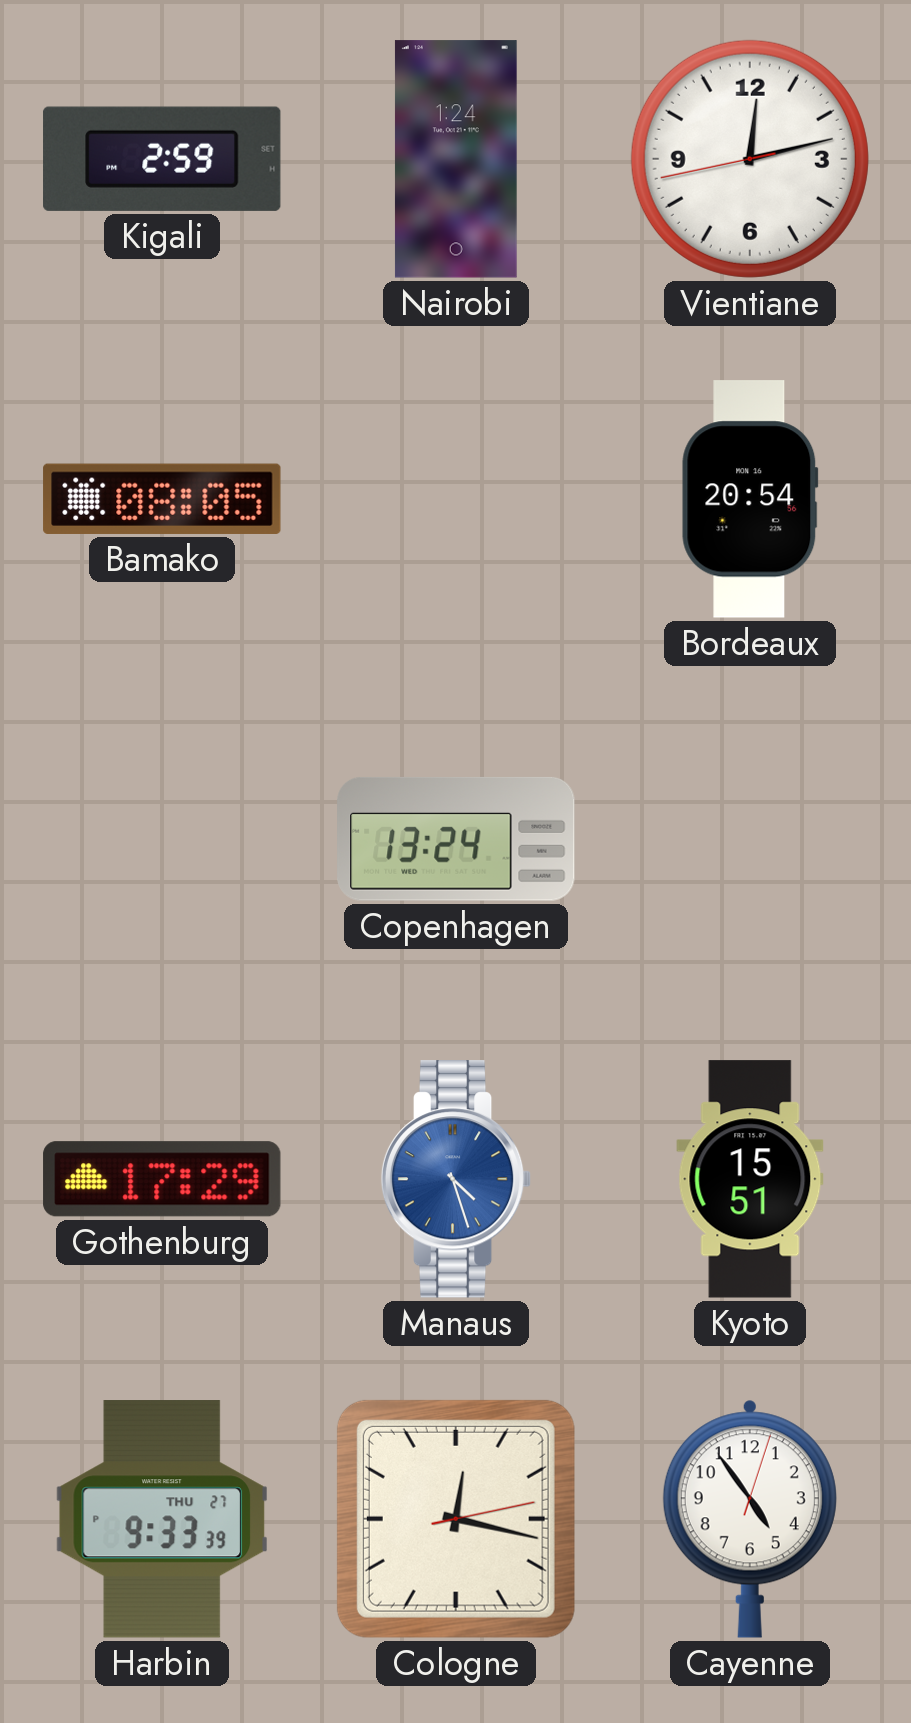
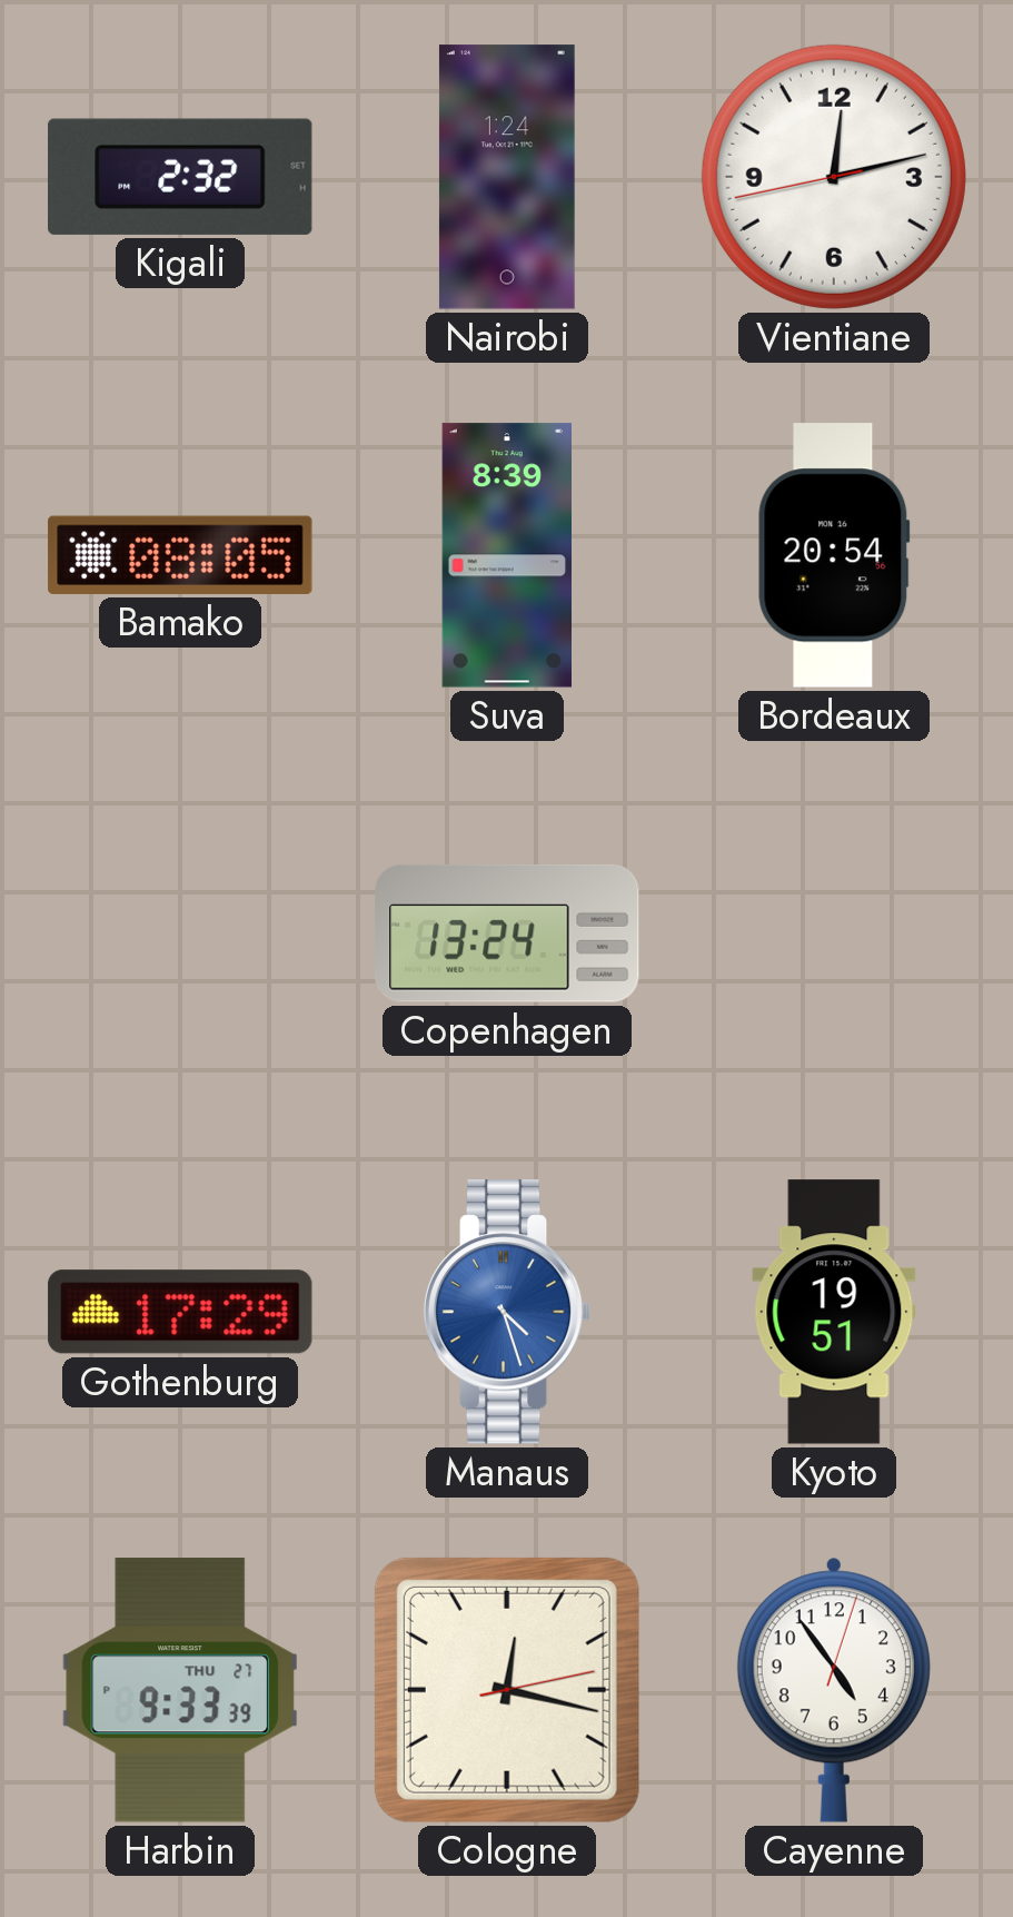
Kigali: 2:59 -> 2:32 (180, 177)
Suva: none -> 8:39 (506, 555)
Kyoto: 15:51 -> 19:51 (834, 1312)
